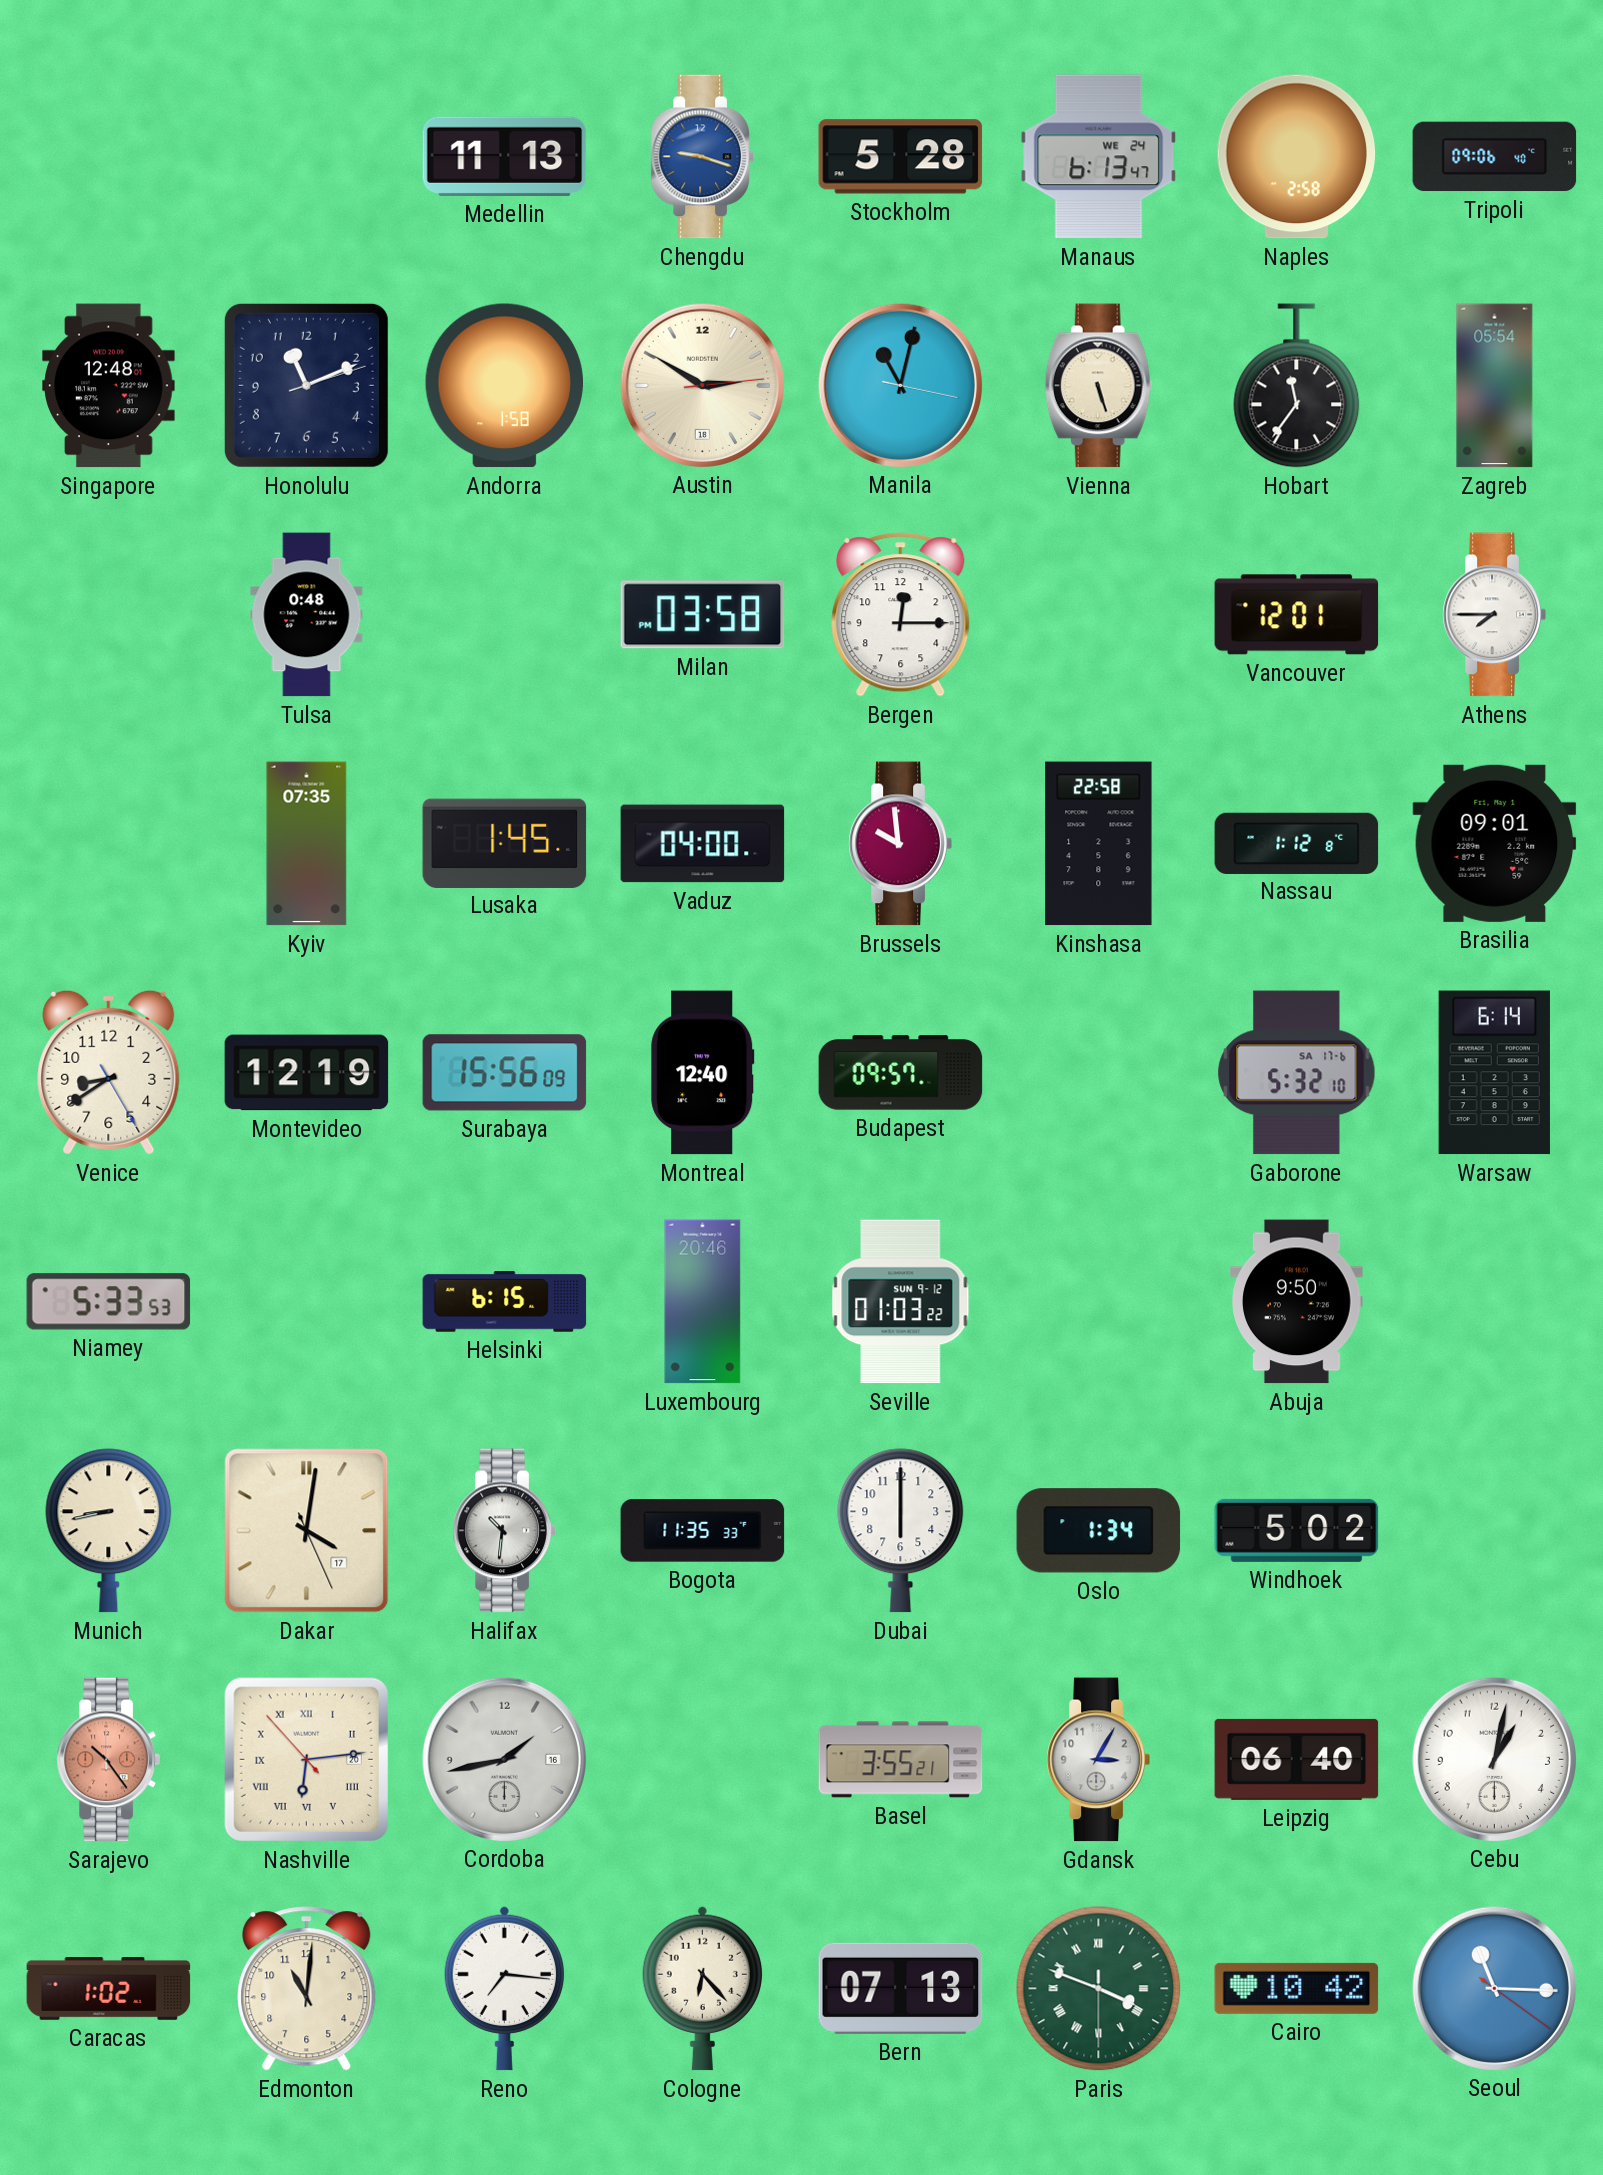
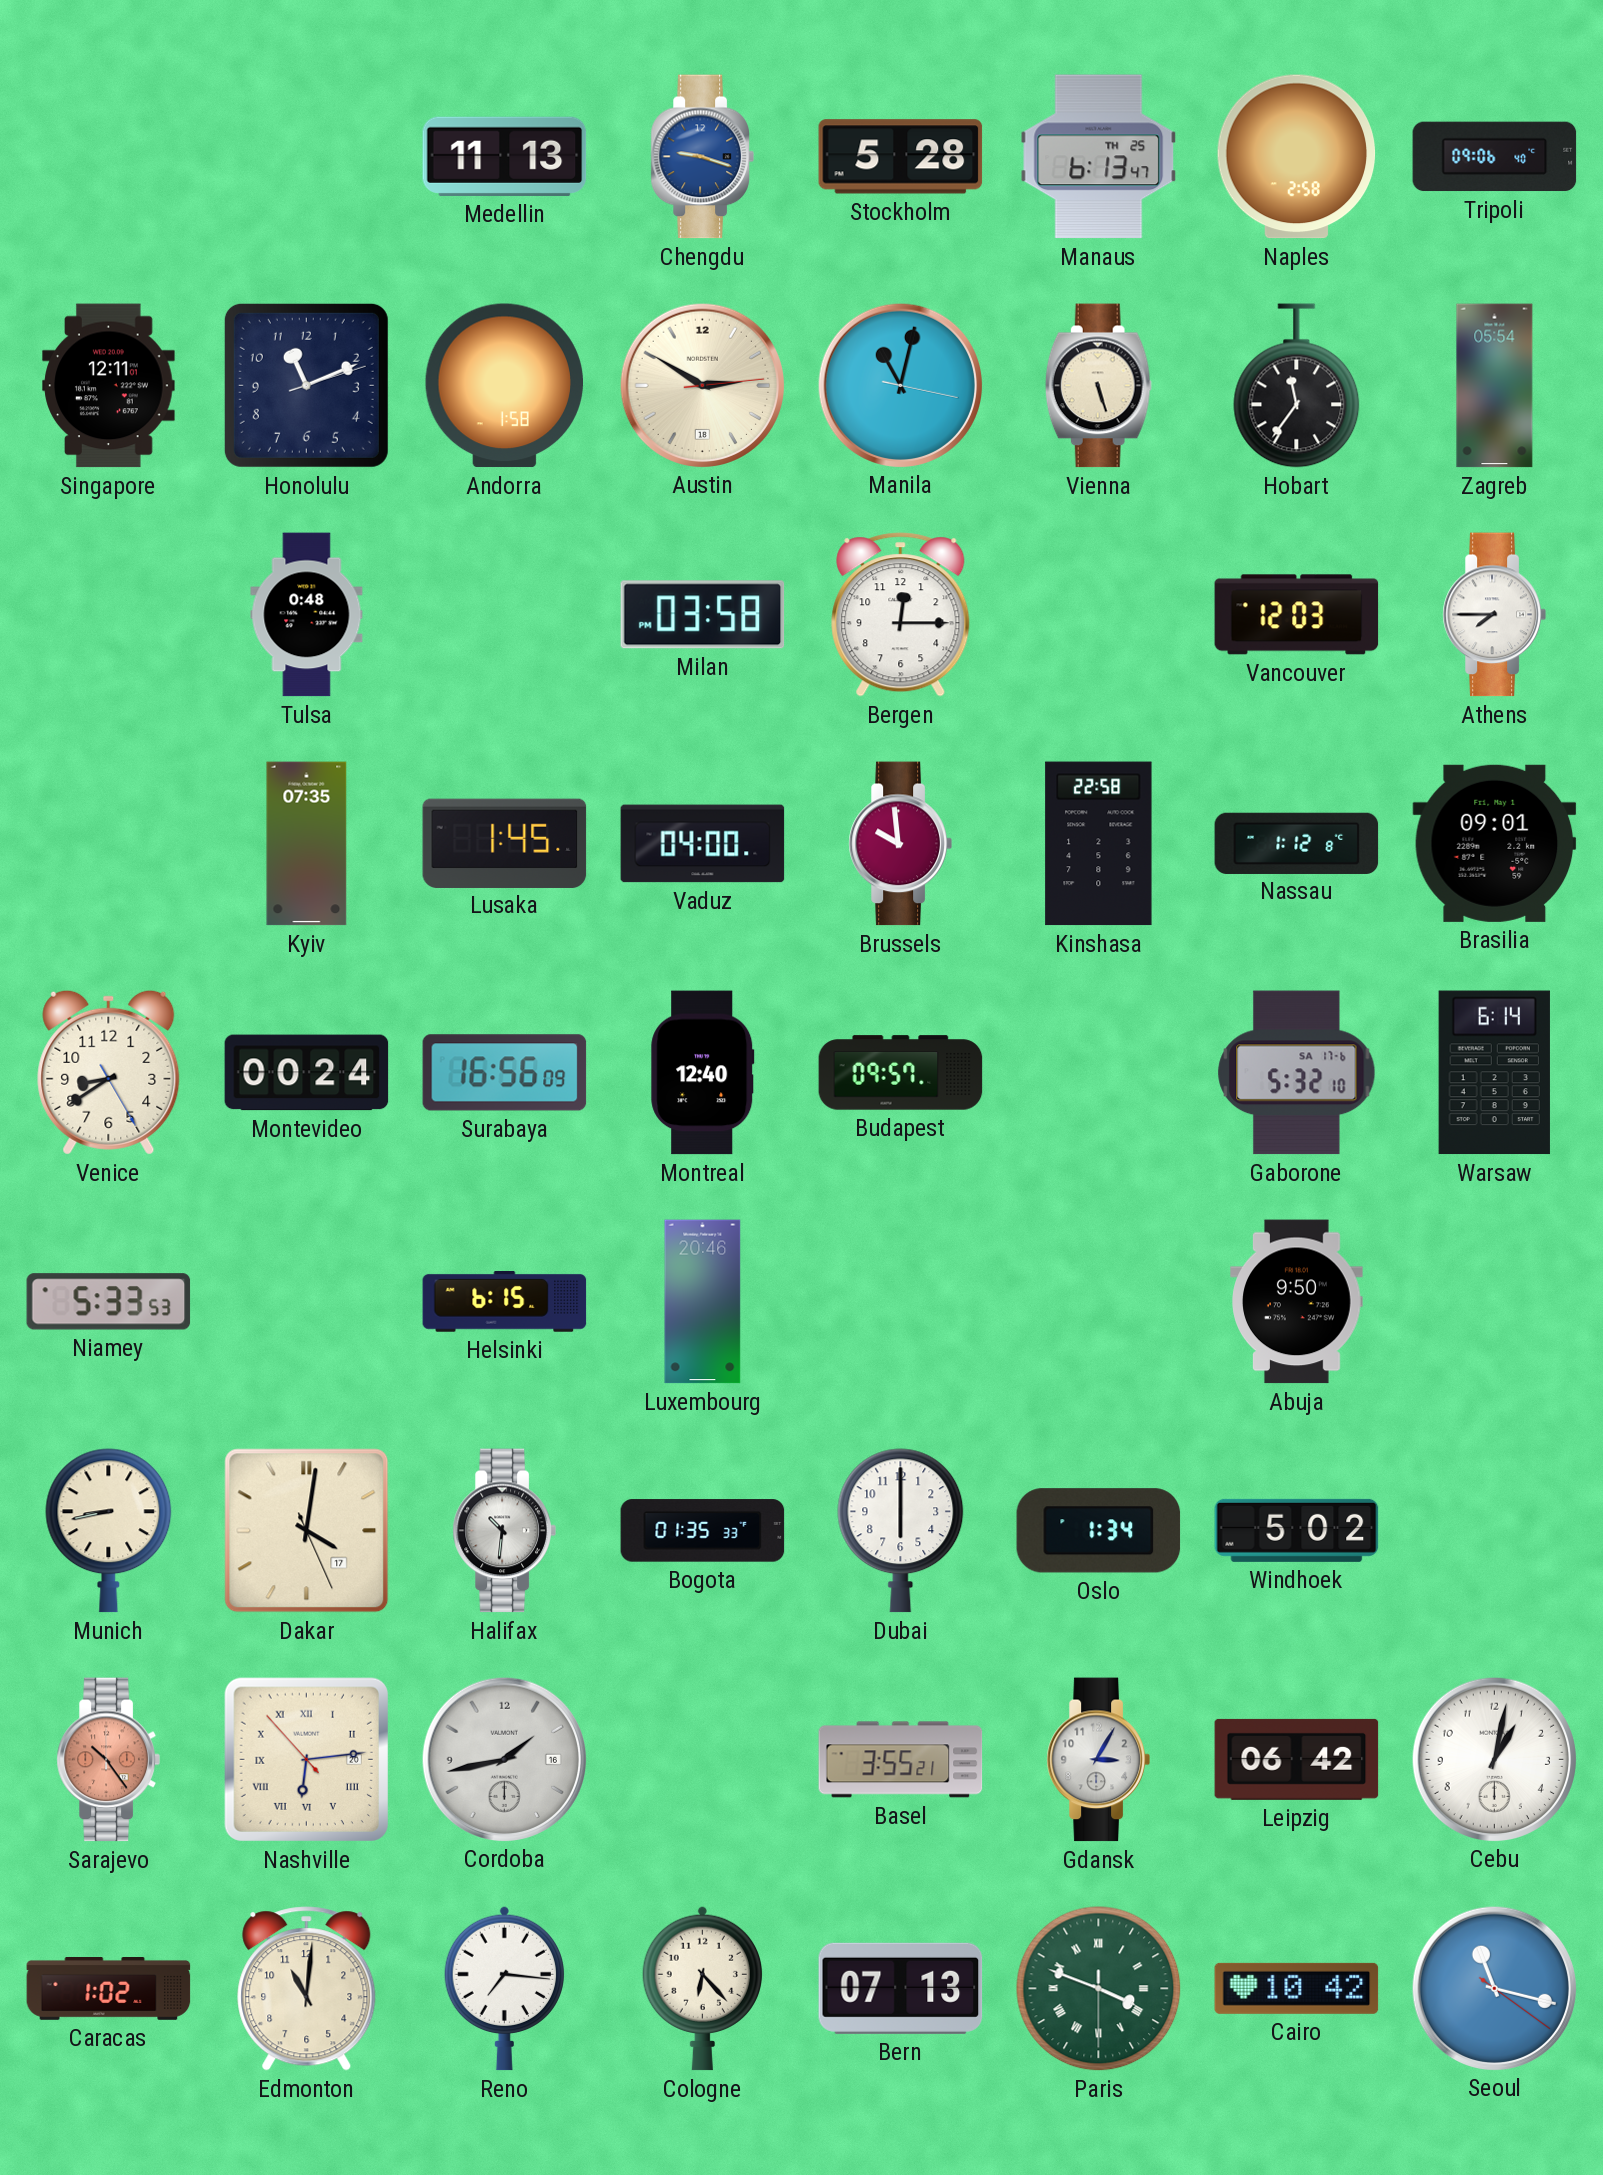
Manaus date: WE 24 -> TH 25 (1099, 157)
Singapore: 12:48 -> 12:11 (109, 386)
Vancouver: 12:01 -> 12:03 (1297, 615)
Montevideo: 12:19 -> 00:24 (307, 1073)
Surabaya: 15:56 -> 16:56 (505, 1073)
Seville: 01:03 -> none (901, 1302)
Bogota: 11:35 -> 01:35 (703, 1531)
Leipzig: 06:40 -> 06:42 (1297, 1759)
Seoul: 11:15 -> 11:17 (1494, 1988)
